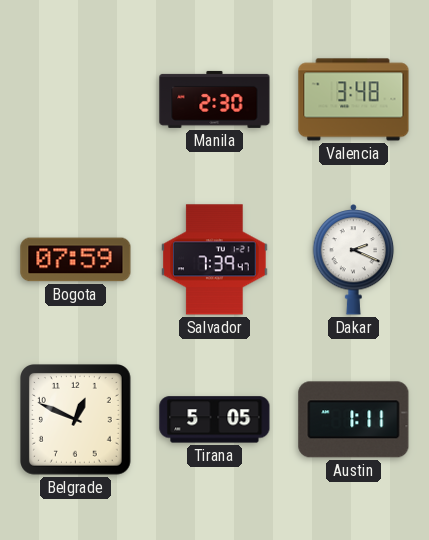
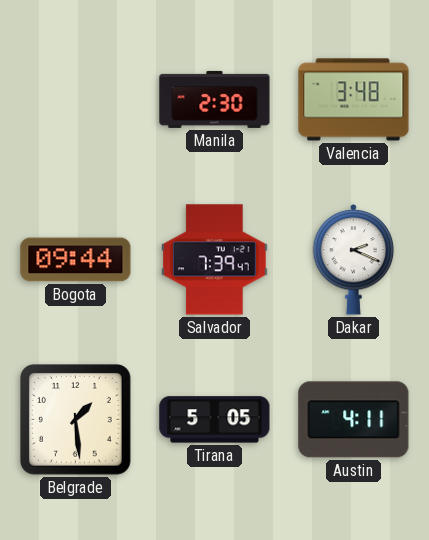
Bogota: 07:59 -> 09:44 (76, 260)
Belgrade: 12:49 -> 1:29 (76, 420)
Austin: 1:11 -> 4:11 (354, 420)
